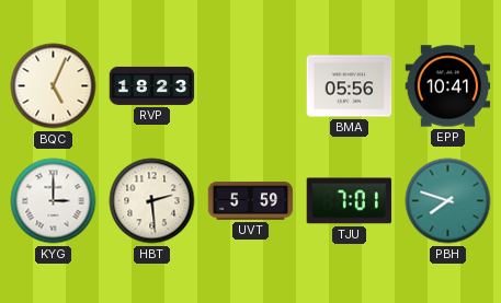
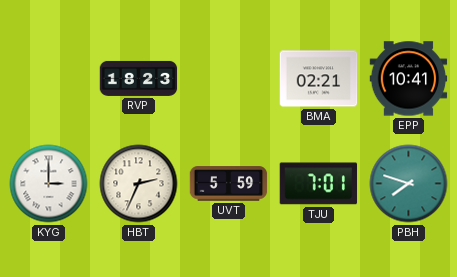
BQC: 5:04 -> none (54, 86)
BMA: 05:56 -> 02:21 (319, 79)
HBT: 2:29 -> 2:34 (139, 184)
